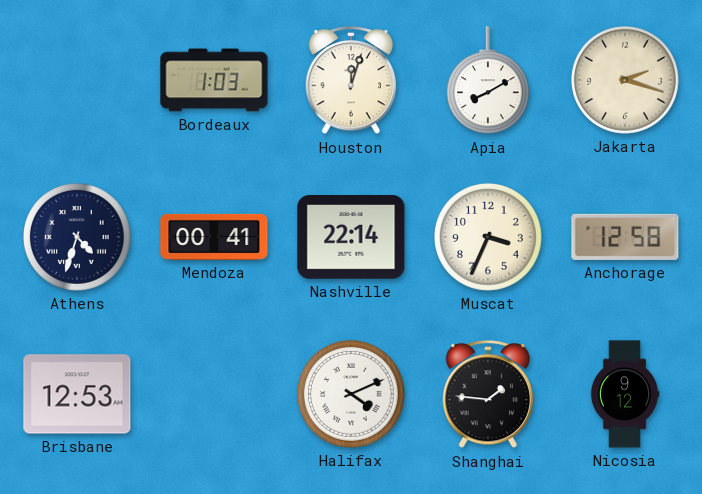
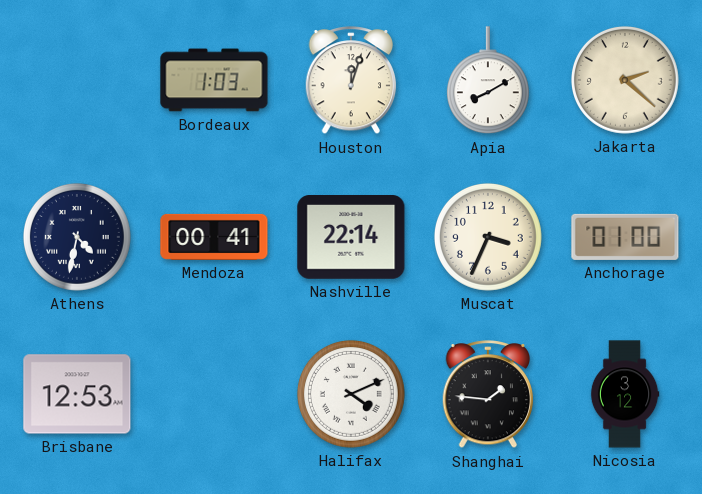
Jakarta: 2:18 -> 2:22 (625, 80)
Athens: 4:33 -> 4:32 (77, 237)
Anchorage: 12:58 -> 01:00 (625, 237)
Nicosia: 9:12 -> 3:12 (625, 394)
